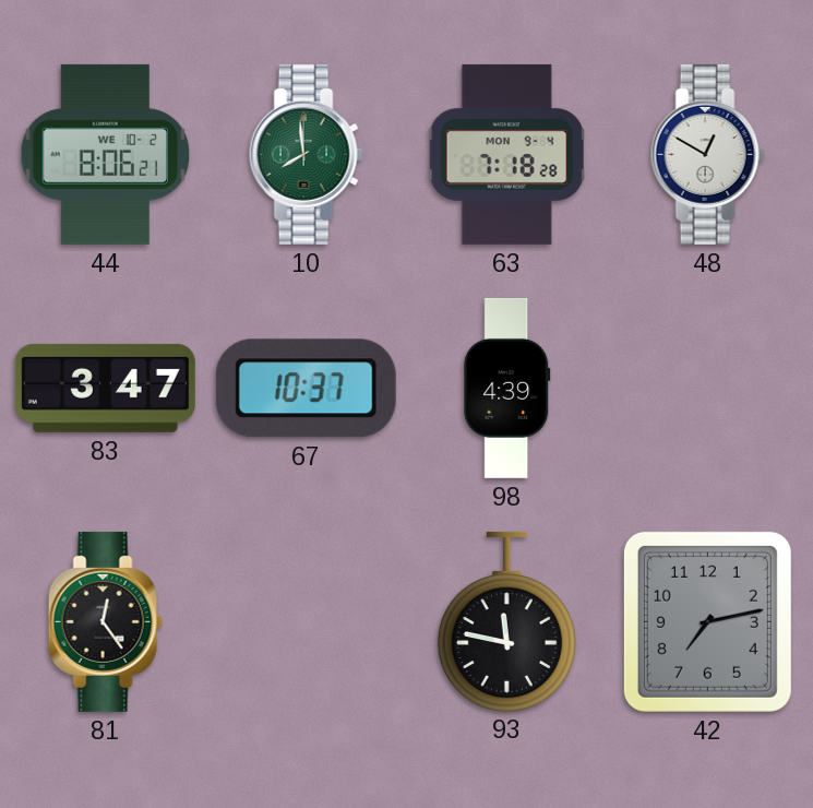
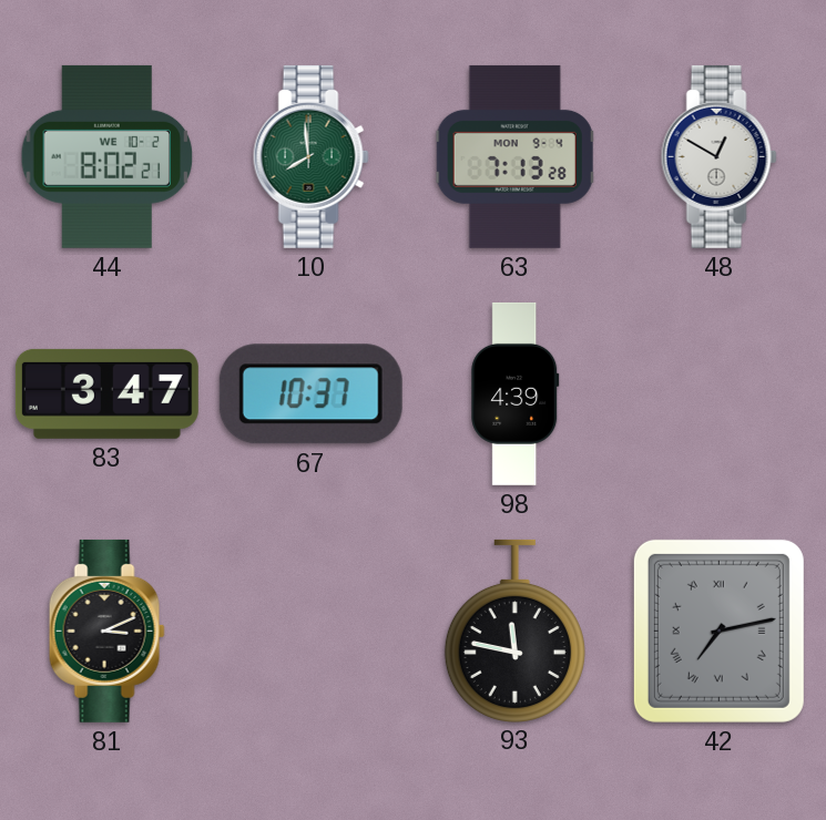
44: 8:06 -> 8:02 (108, 156)
63: 7:18 -> 7:13 (516, 156)
81: 12:24 -> 3:11 (106, 631)
42 numerals: Arabic -> Roman (718, 631)
